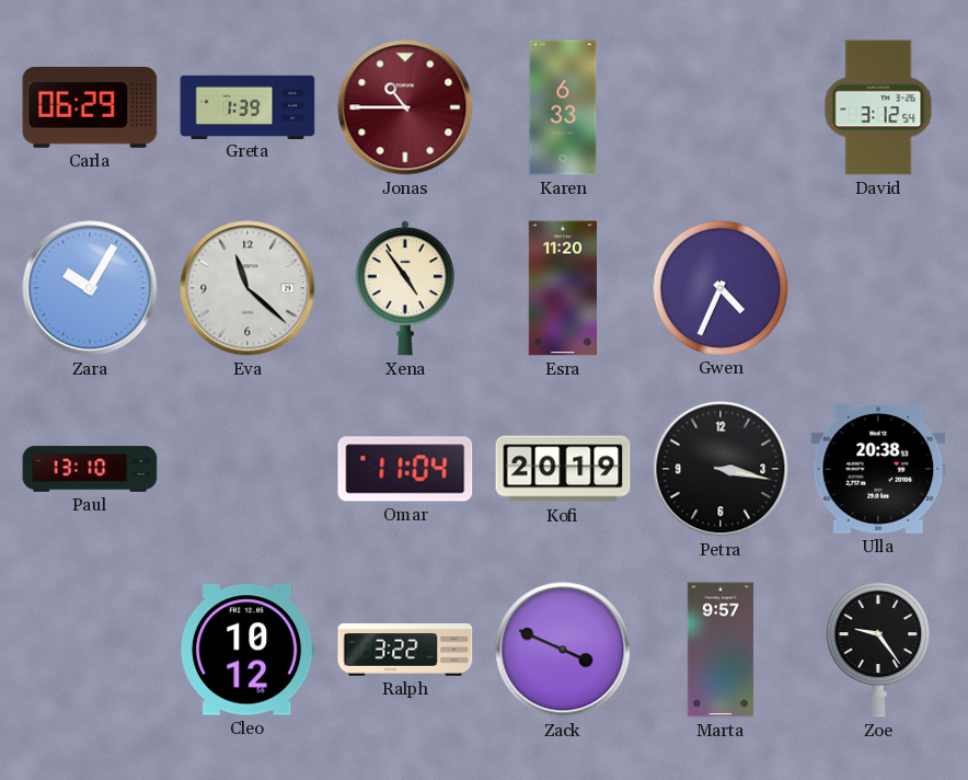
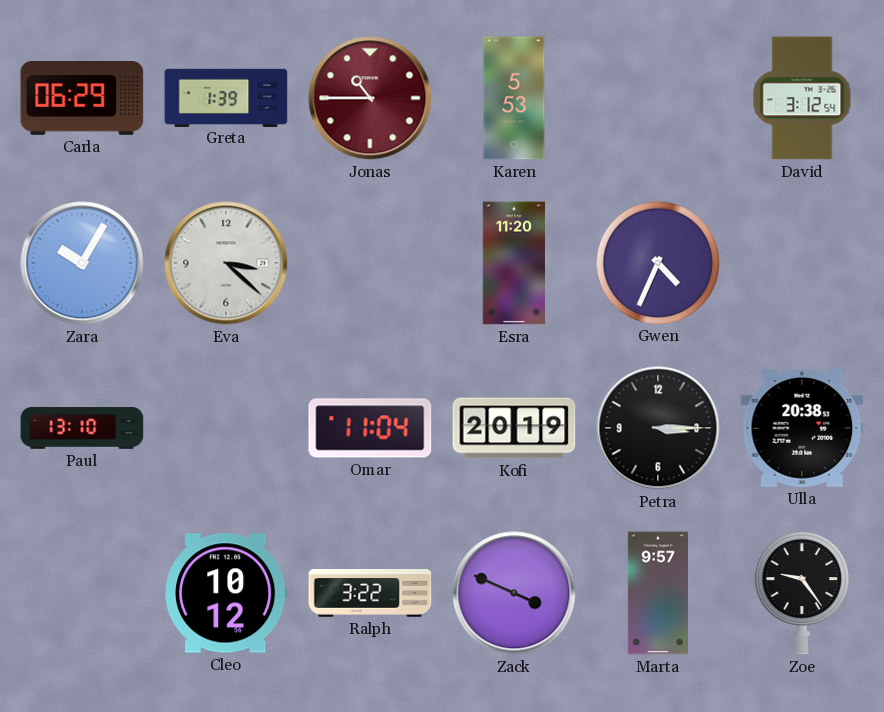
Karen: 6:33 -> 5:53 (514, 98)
Eva: 11:22 -> 3:22 (226, 263)
Xena: 4:54 -> none (405, 288)
Petra: 3:17 -> 3:15 (658, 428)
